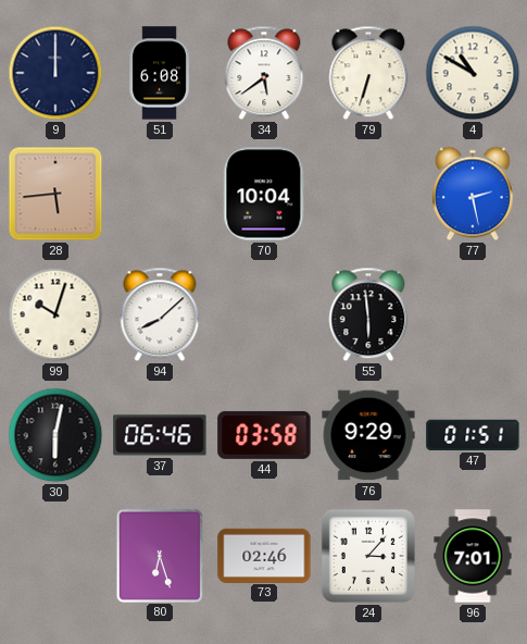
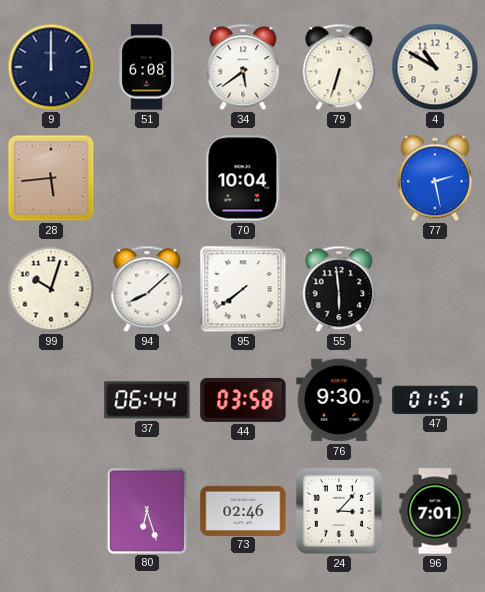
95: none -> 7:39 (243, 289)
30: 6:02 -> none (55, 435)
37: 06:46 -> 06:44 (147, 400)
76: 9:29 -> 9:30 (339, 400)
